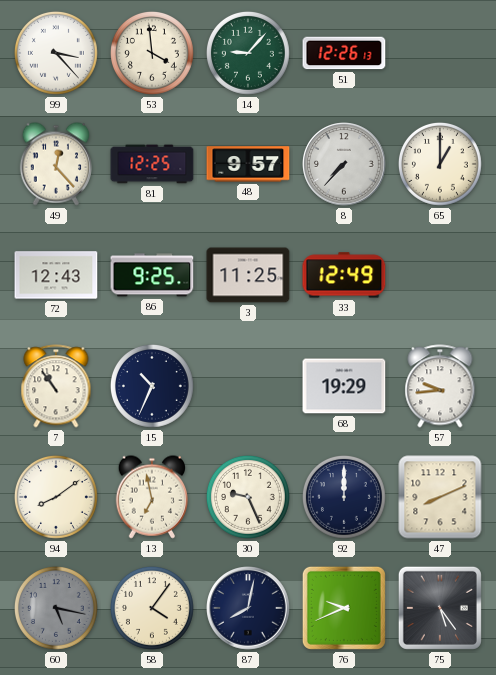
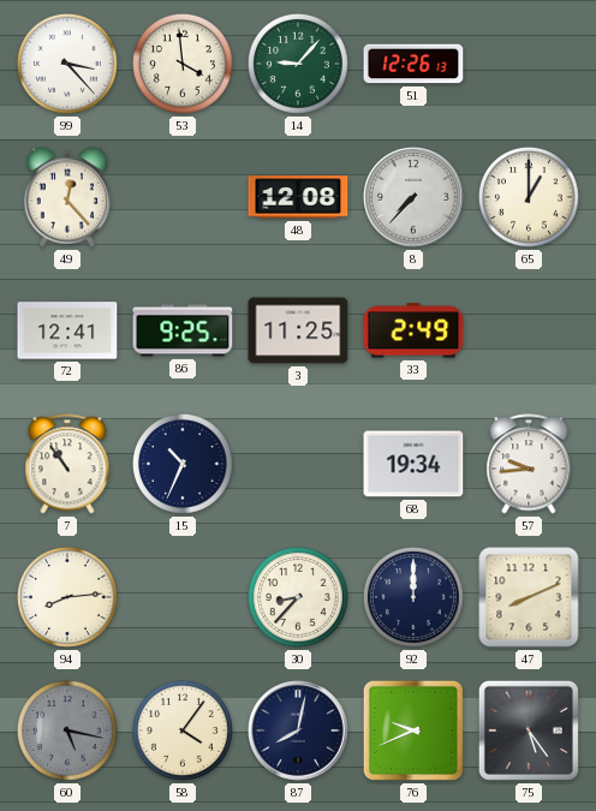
81: 12:25 -> none (152, 164)
48: 9:57 -> 12:08 (298, 197)
72: 12:43 -> 12:41 (67, 330)
33: 12:49 -> 2:49 (413, 330)
68: 19:29 -> 19:34 (413, 464)
94: 8:09 -> 8:14 (67, 597)
13: 6:58 -> none (151, 497)
30: 9:26 -> 8:37 (298, 597)
